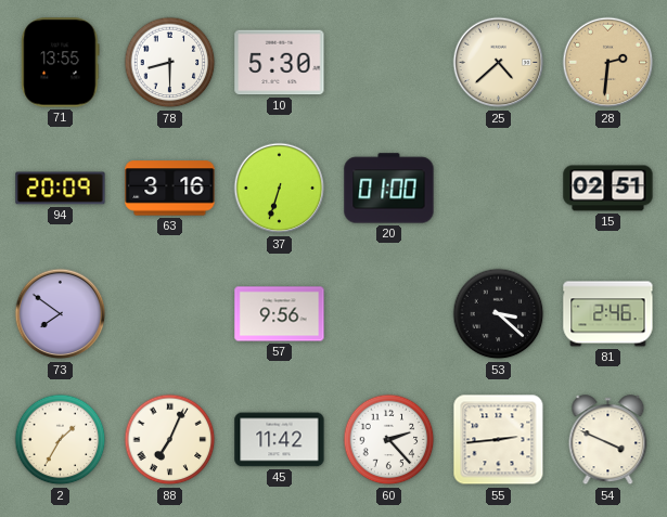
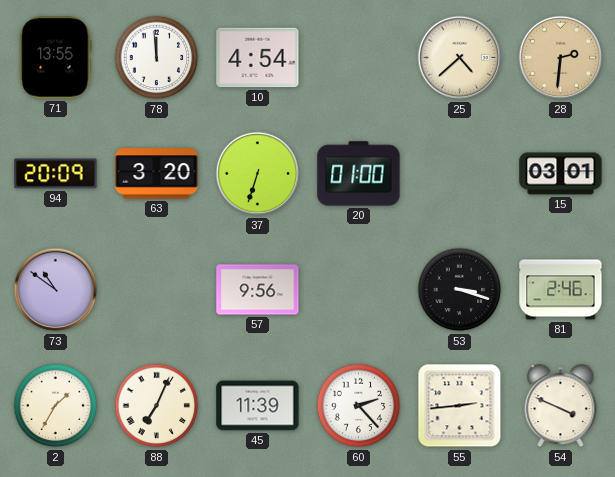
78: 8:30 -> 11:59 (157, 58)
10: 5:30 -> 4:54 (258, 58)
63: 3:16 -> 3:20 (157, 174)
15: 02:51 -> 03:01 (561, 174)
73: 7:51 -> 10:51 (56, 290)
53: 3:22 -> 3:18 (460, 290)
45: 11:42 -> 11:39 (258, 406)
